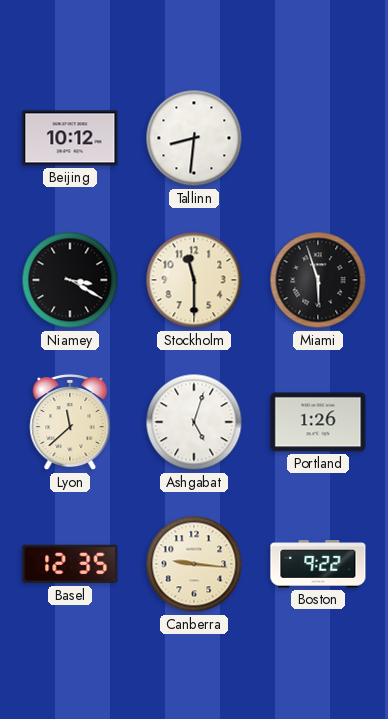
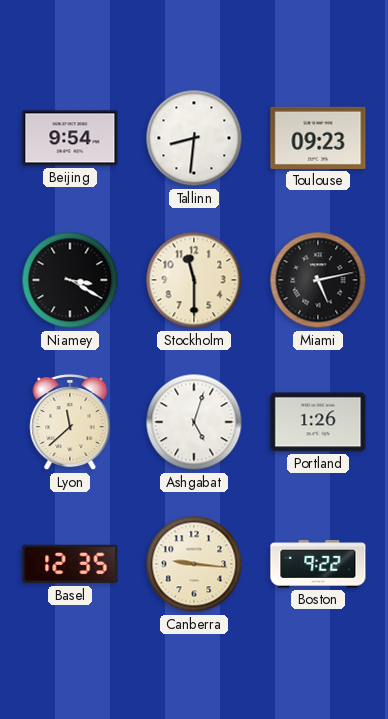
Beijing: 10:12 -> 9:54 (70, 138)
Toulouse: none -> 09:23 (318, 138)
Miami: 5:57 -> 5:13 (318, 280)
